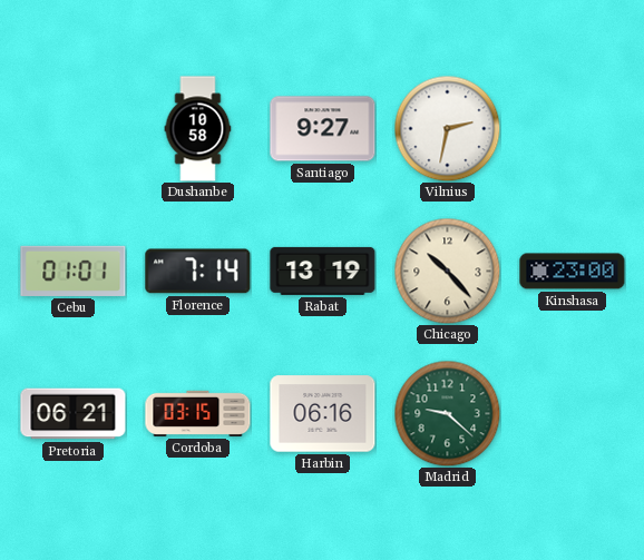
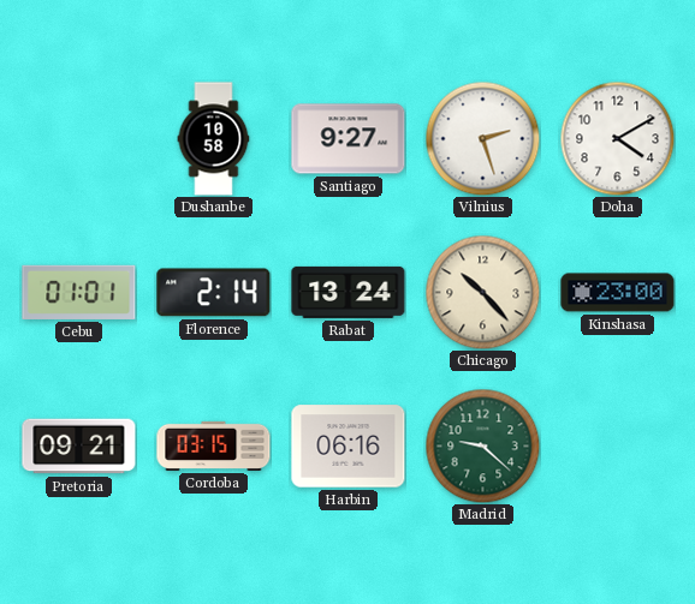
Vilnius: 2:32 -> 2:27 (482, 138)
Doha: none -> 4:10 (617, 138)
Florence: 7:14 -> 2:14 (214, 293)
Rabat: 13:19 -> 13:24 (349, 292)
Pretoria: 06:21 -> 09:21 (79, 447)
